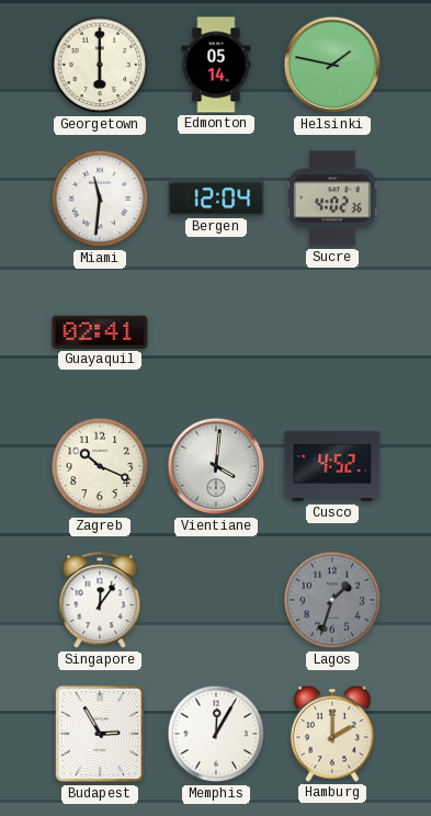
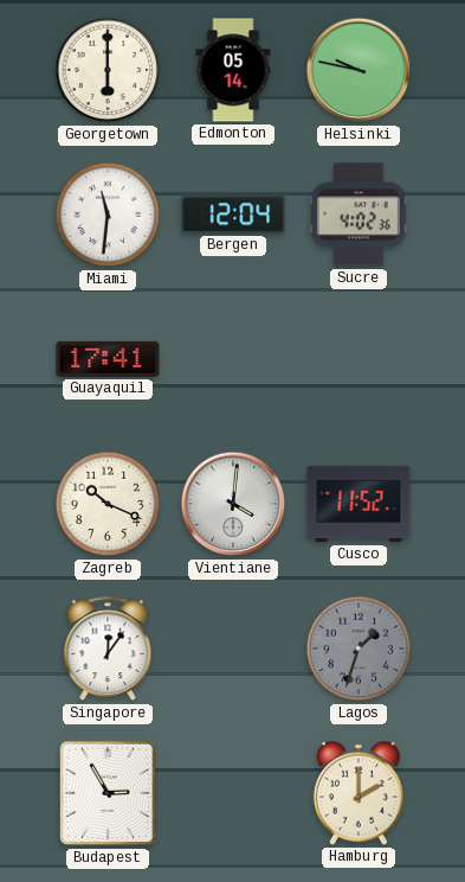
Helsinki: 1:47 -> 9:47 (359, 70)
Guayaquil: 02:41 -> 17:41 (108, 359)
Cusco: 4:52 -> 11:52 (359, 504)
Memphis: 12:05 -> none (216, 734)
